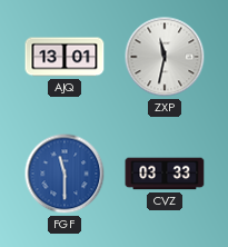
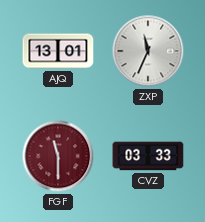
ZXP: 11:32 -> 11:34 (148, 51)
FGF dial: blue -> burgundy (58, 156)
